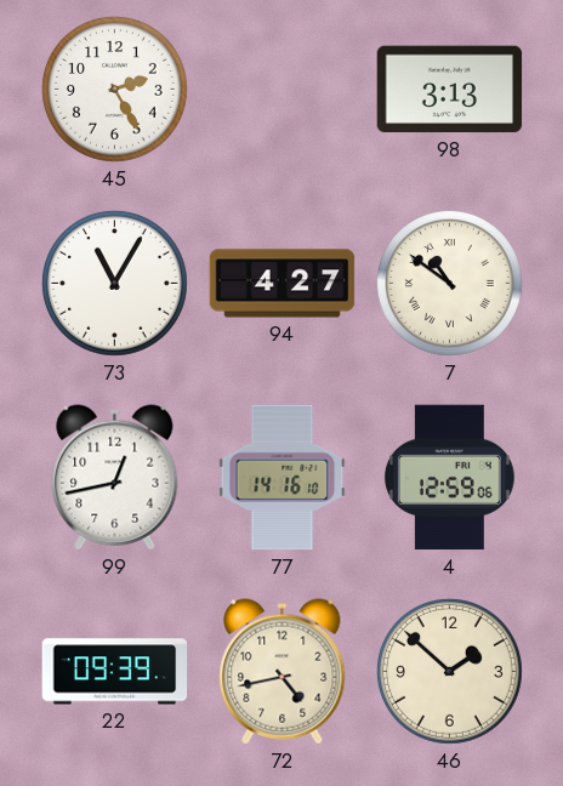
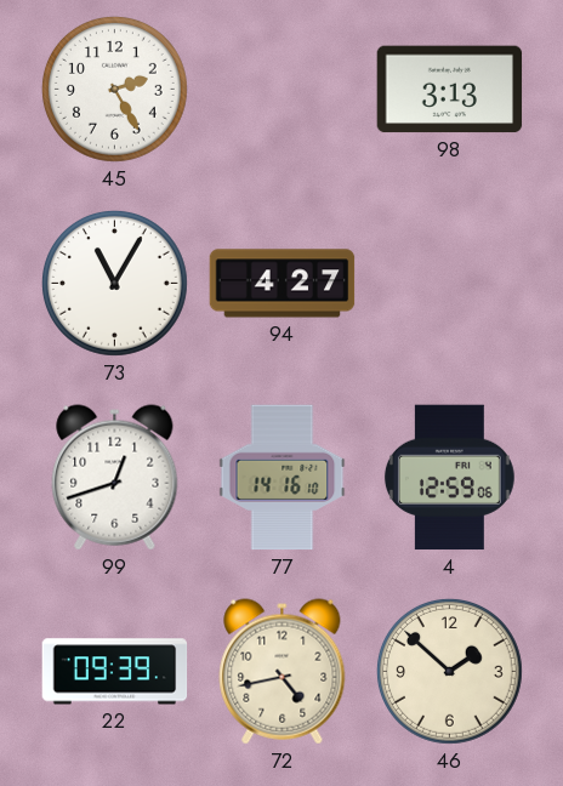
7: 10:51 -> none (449, 283)
99: 12:43 -> 12:42 (115, 478)
